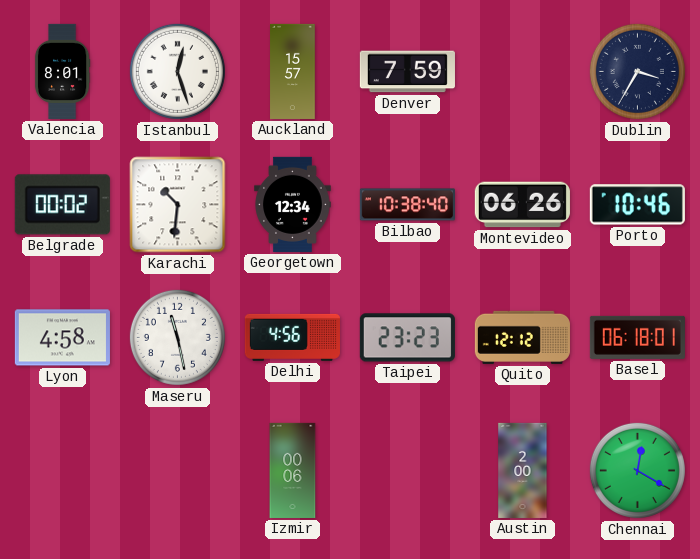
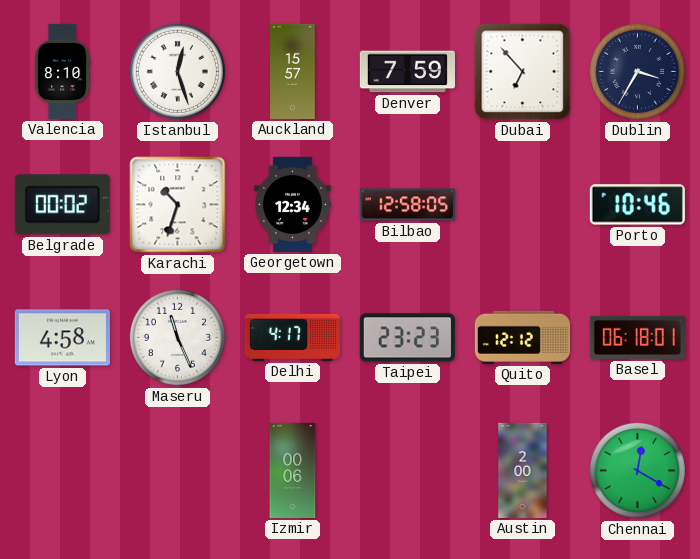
Valencia: 8:01 -> 8:10 (62, 71)
Dubai: none -> 6:53 (523, 72)
Karachi: 10:31 -> 10:33 (178, 205)
Bilbao: 10:38 -> 12:58 (407, 205)
Montevideo: 06:26 -> none (522, 205)
Maseru: 11:28 -> 11:26 (177, 337)
Delhi: 4:56 -> 4:17 (292, 337)
